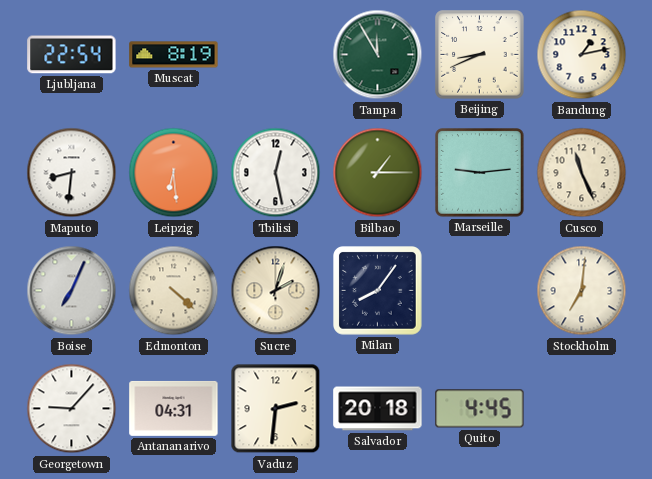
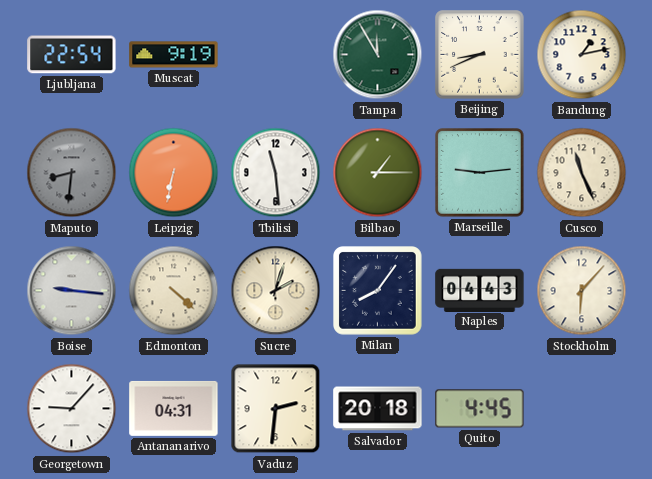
Muscat: 8:19 -> 9:19 (174, 55)
Maputo dial: white -> grey (72, 173)
Leipzig: 6:29 -> 6:32 (174, 173)
Tbilisi: 12:28 -> 11:29 (276, 173)
Boise: 7:04 -> 9:16 (72, 291)
Naples: none -> 04:43 (480, 290)
Stockholm: 7:01 -> 6:07 (582, 291)
